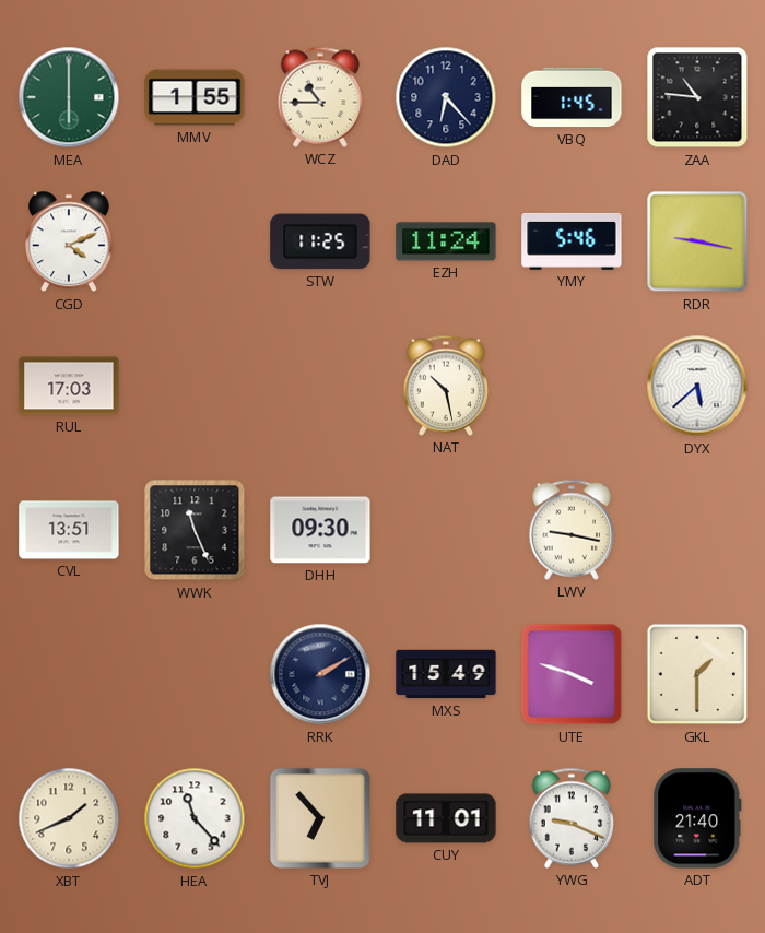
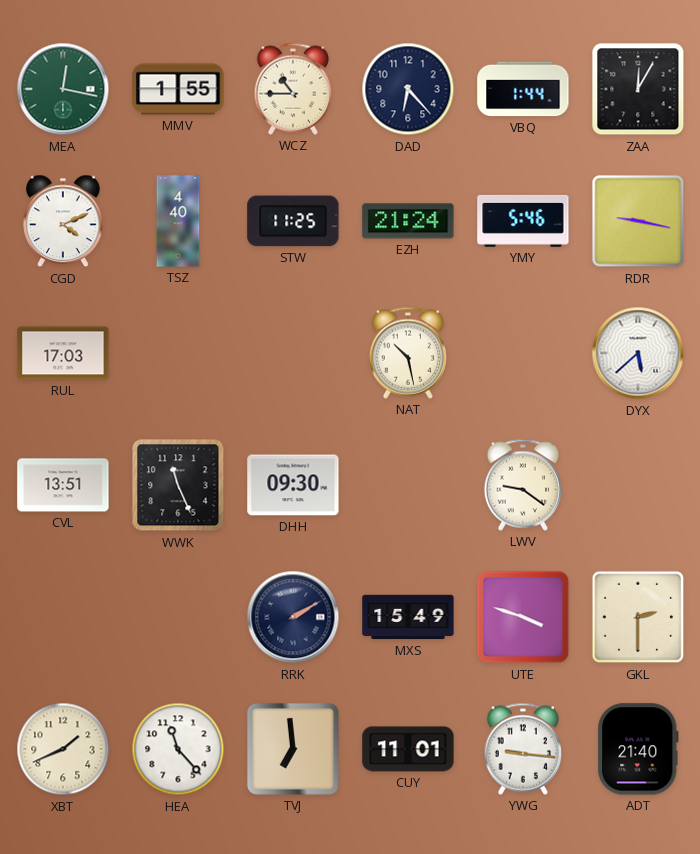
MEA: 6:00 -> 12:17 (63, 89)
VBQ: 1:45 -> 1:44 (523, 89)
ZAA: 10:46 -> 12:05 (638, 89)
TSZ: none -> 4:40 (178, 221)
EZH: 11:24 -> 21:24 (408, 221)
LWV: 9:17 -> 9:21 (522, 485)
GKL: 1:30 -> 2:30 (638, 617)
TVJ: 6:53 -> 6:59 (293, 749)
YWG: 9:19 -> 9:16 (522, 749)
